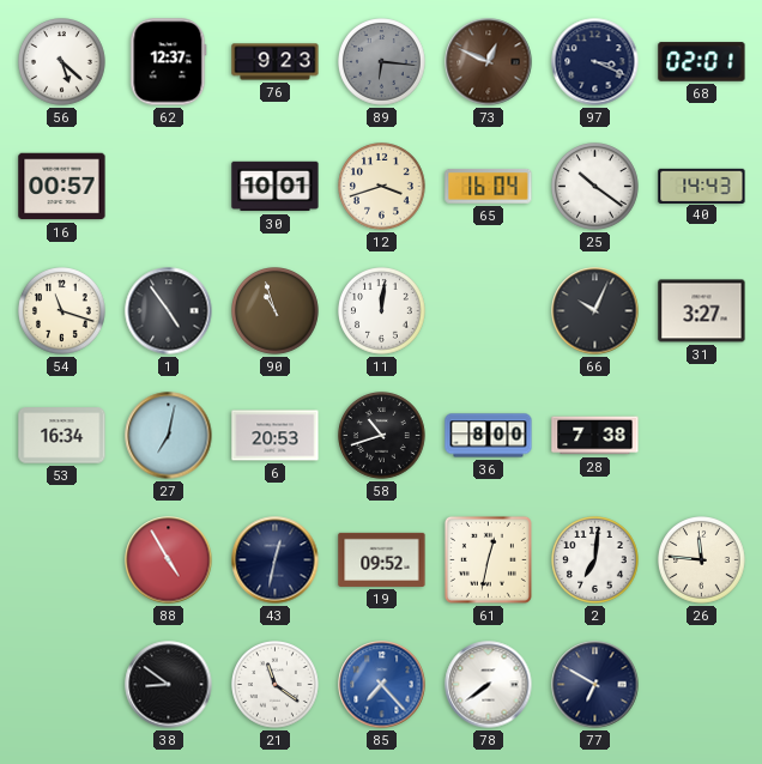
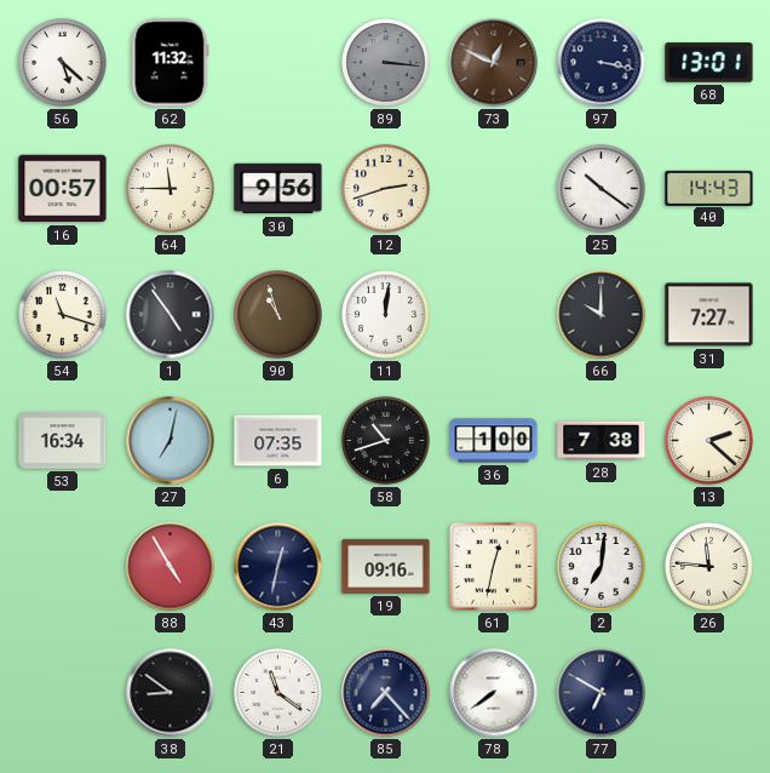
62: 12:37 -> 11:32 (171, 63)
76: 9:23 -> none (276, 62)
89: 6:16 -> 3:16 (386, 63)
97: 3:19 -> 3:17 (602, 63)
68: 02:01 -> 13:01 (709, 63)
64: none -> 11:45 (171, 189)
30: 10:01 -> 9:56 (278, 189)
12: 3:42 -> 2:42 (386, 189)
65: 16:04 -> none (489, 187)
66: 10:04 -> 10:00 (602, 315)
31: 3:27 -> 7:27 (709, 315)
6: 20:53 -> 07:35 (278, 441)
36: 8:00 -> 1:00 (494, 441)
13: none -> 2:22 (709, 441)
19: 09:52 -> 09:16 (386, 566)
85 dial: blue -> navy (386, 693)
